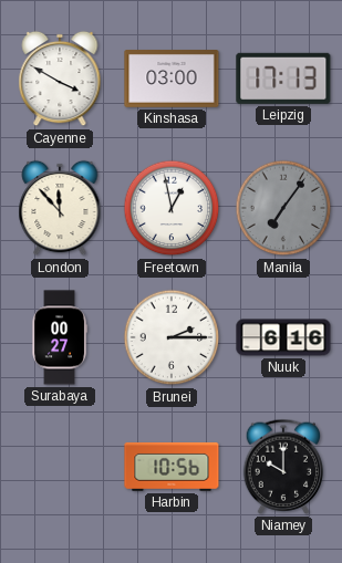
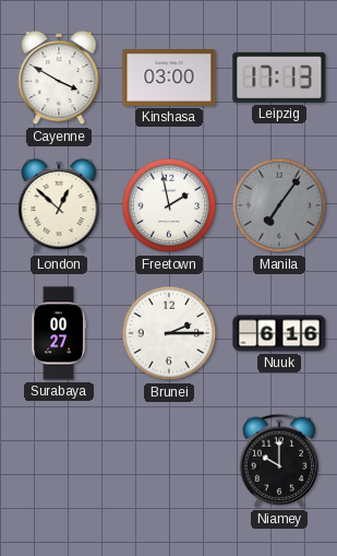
London: 11:53 -> 12:52 (59, 205)
Freetown: 12:58 -> 1:58 (169, 205)
Harbin: 10:56 -> none (172, 467)
